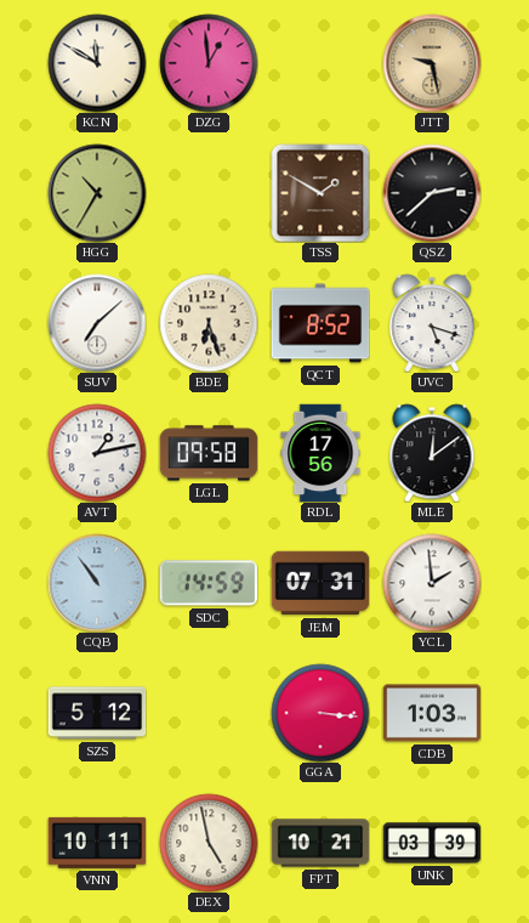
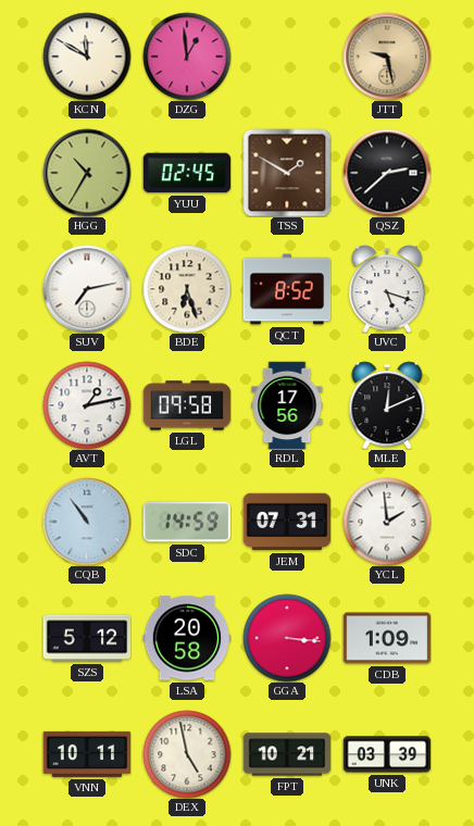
YUU: none -> 02:45 (187, 173)
SUV: 7:08 -> 7:13 (87, 289)
MLE: 12:09 -> 12:11 (387, 405)
LSA: none -> 20:58 (187, 638)
CDB: 1:03 -> 1:09 (387, 638)
